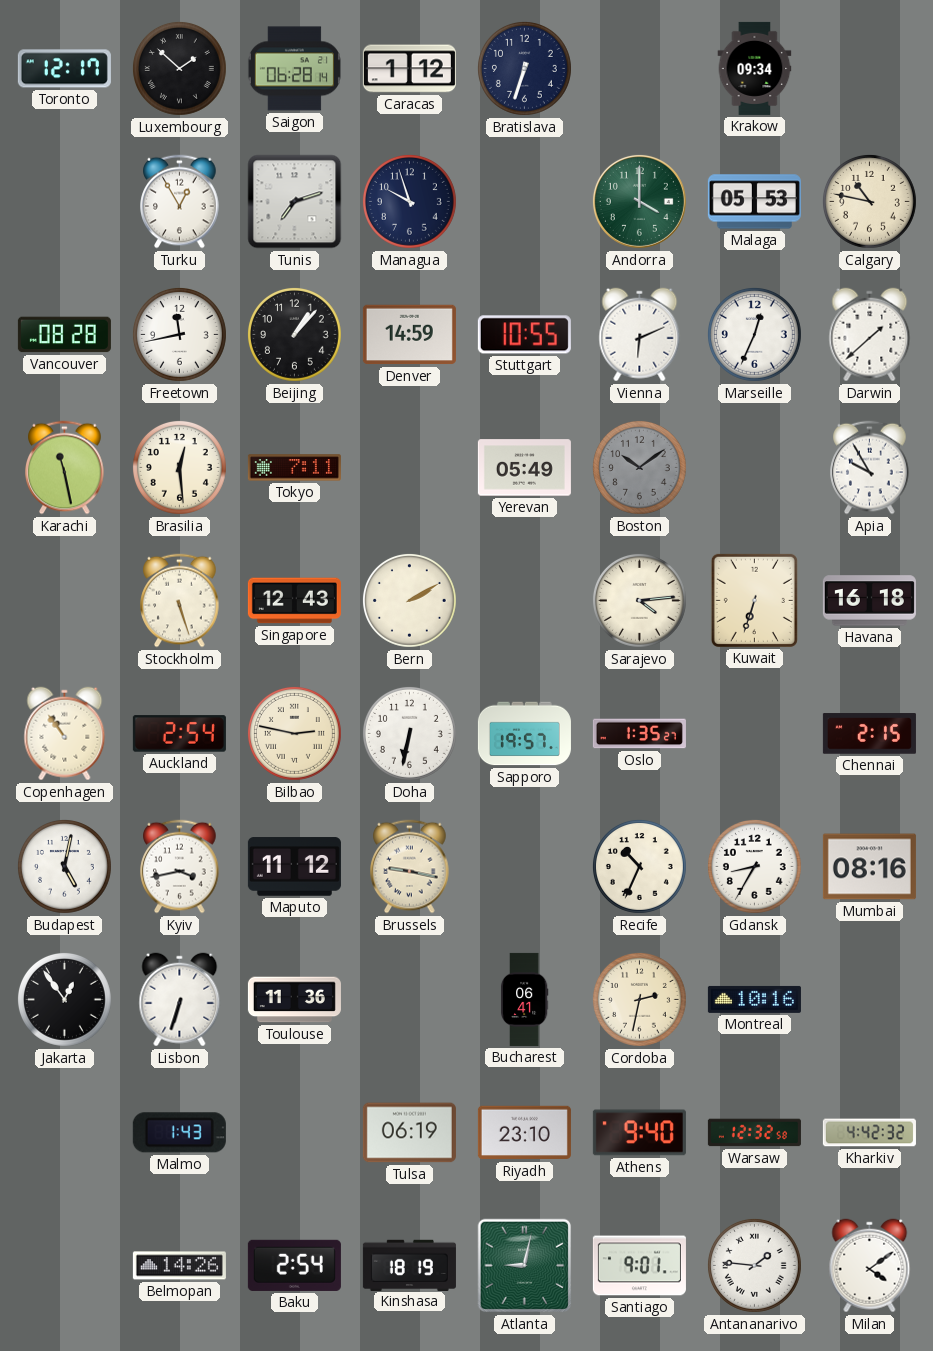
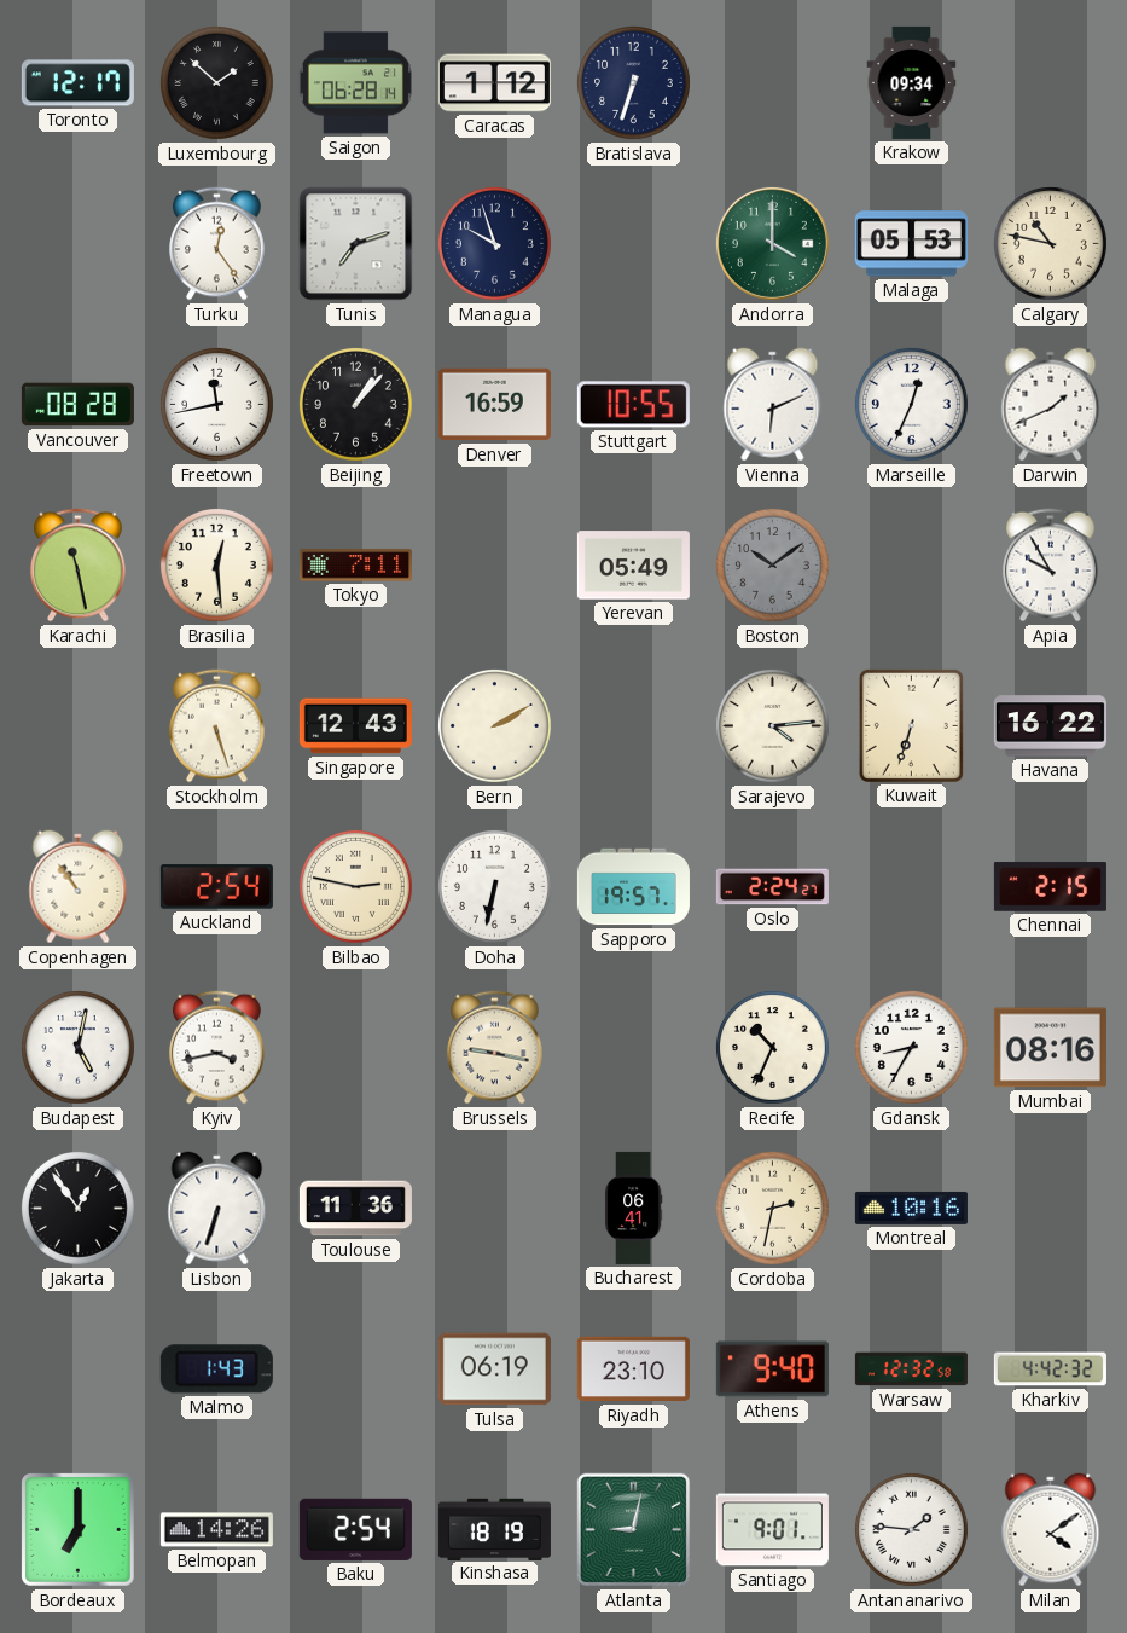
Turku: 12:55 -> 12:24 (217, 244)
Denver: 14:59 -> 16:59 (494, 405)
Darwin: 1:38 -> 1:41 (1051, 405)
Havana: 16:18 -> 16:22 (1050, 726)
Oslo: 1:35 -> 2:24 (772, 887)
Maputo: 11:12 -> none (294, 867)
Bordeaux: none -> 7:00 (79, 1530)
